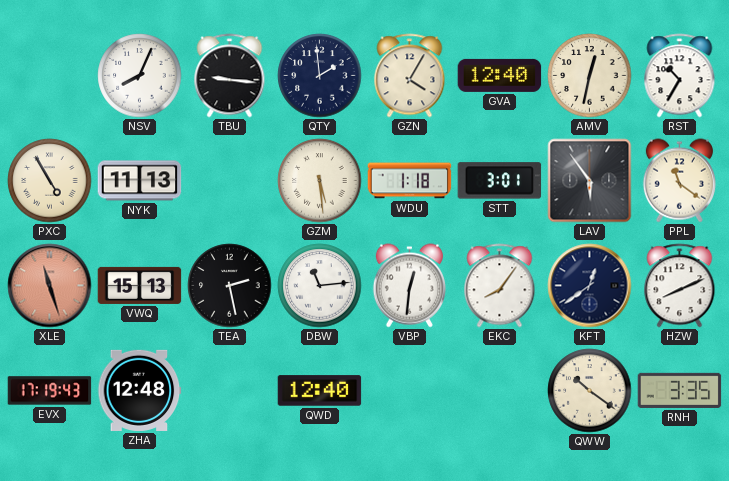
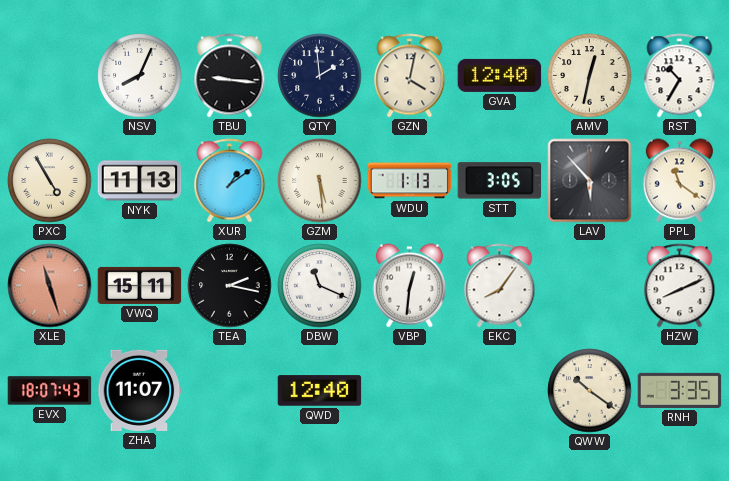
GZN: 4:05 -> 4:02 (410, 76)
XUR: none -> 1:09 (230, 181)
WDU: 1:18 -> 1:13 (410, 181)
STT: 3:01 -> 3:05 (500, 181)
LAV: 5:54 -> 5:53 (590, 181)
VWQ: 15:13 -> 15:11 (140, 285)
TEA: 2:28 -> 2:17 (230, 286)
DBW: 11:14 -> 11:19 (320, 286)
KFT: 12:39 -> none (590, 286)
EVX: 17:19 -> 18:07 (50, 391)
ZHA: 12:48 -> 11:07 (140, 390)
